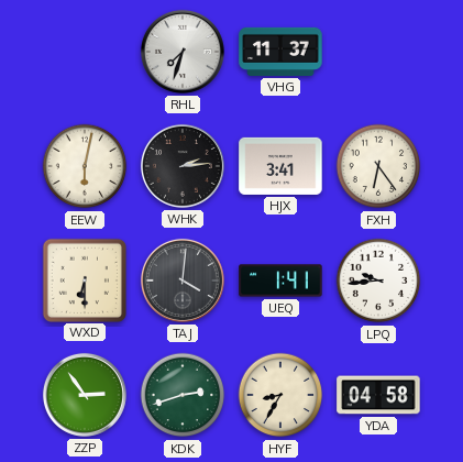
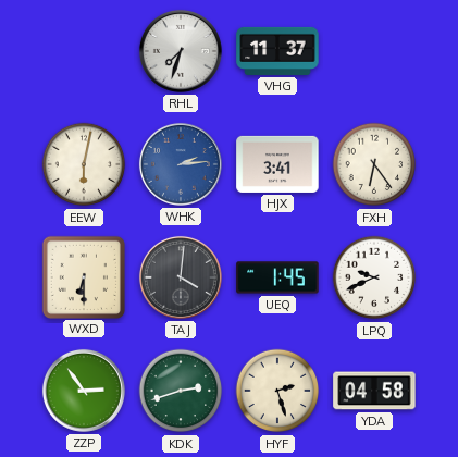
WHK dial: black -> blue (181, 164)
UEQ: 1:41 -> 1:45 (277, 277)
LPQ: 9:44 -> 9:41 (374, 277)
HYF: 8:35 -> 2:27 (277, 391)
